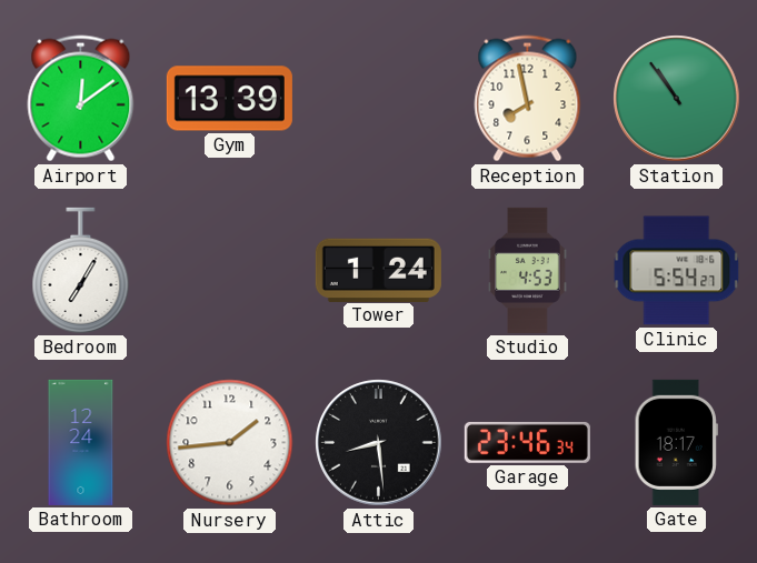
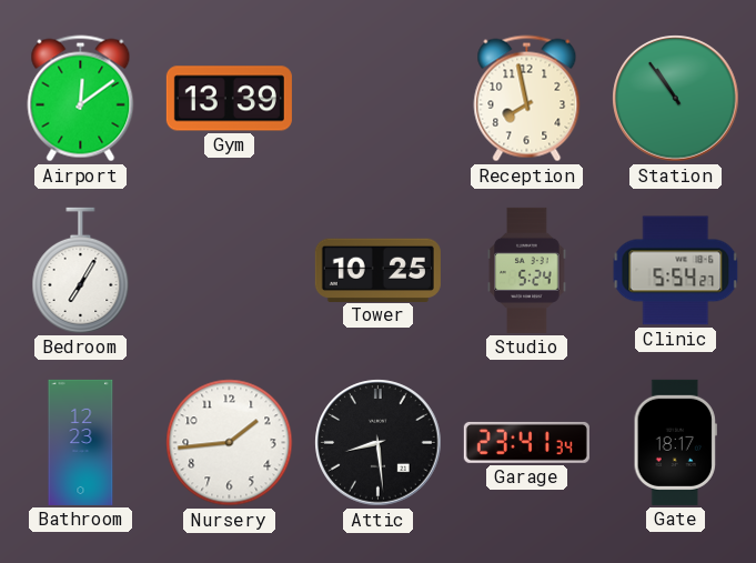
Tower: 1:24 -> 10:25 (377, 270)
Studio: 4:53 -> 5:24 (527, 270)
Bathroom: 12:24 -> 12:23 (81, 442)
Garage: 23:46 -> 23:41 (526, 442)
